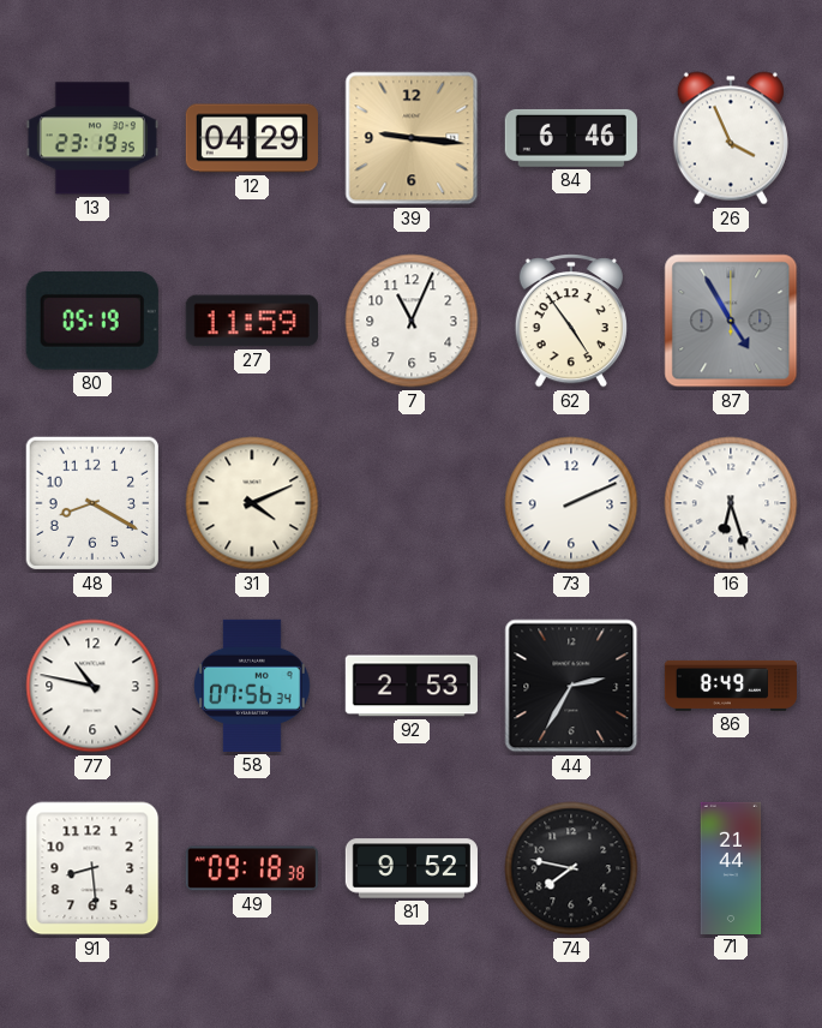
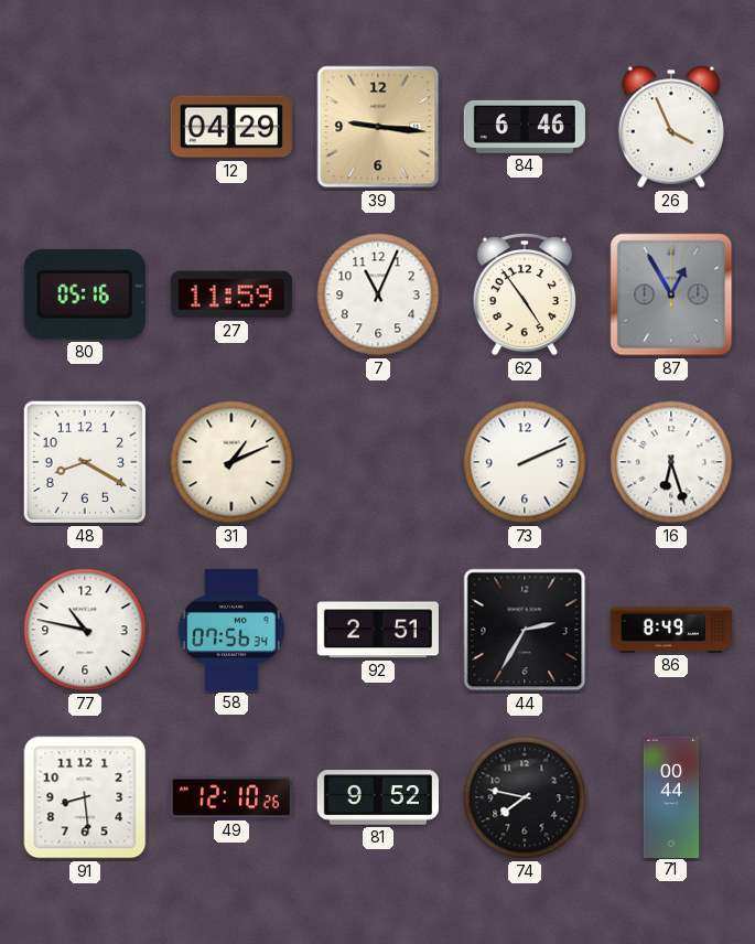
13: 23:19 -> none (92, 138)
80: 05:19 -> 05:16 (85, 294)
87: 4:55 -> 12:55 (671, 294)
31: 4:11 -> 1:11 (231, 462)
92: 2:53 -> 2:51 (378, 630)
49: 09:18 -> 12:10 (231, 797)
71: 21:44 -> 00:44 (671, 796)
